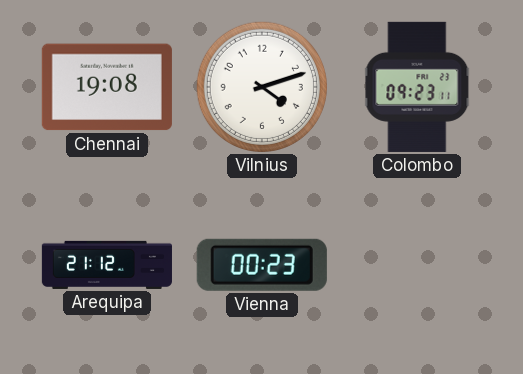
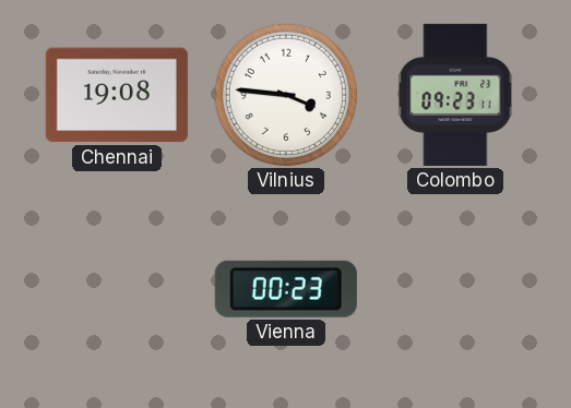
Vilnius: 4:12 -> 3:46 (286, 95)
Arequipa: 21:12 -> none (107, 265)
